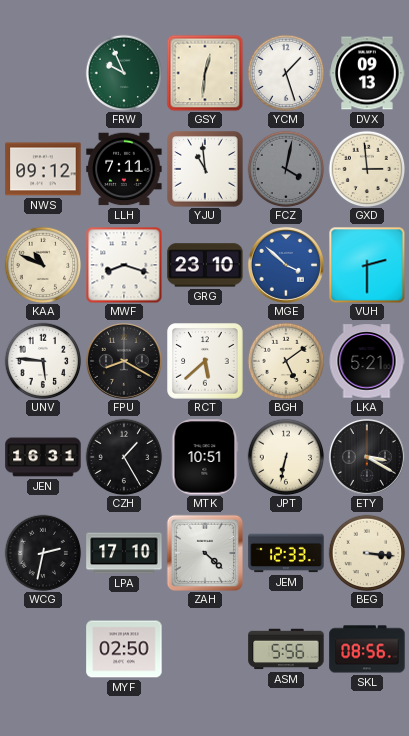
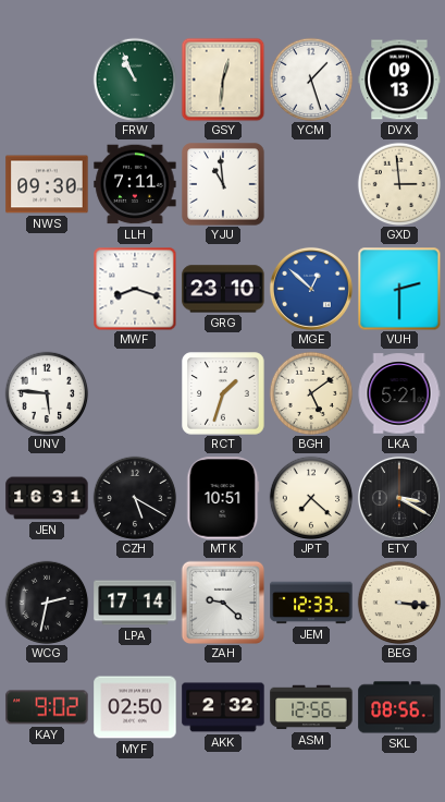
FRW: 9:56 -> 10:56 (135, 80)
NWS: 09:12 -> 09:30 (47, 184)
FCZ: 4:02 -> none (286, 169)
KAA: 10:49 -> none (43, 265)
MGE: 3:52 -> 12:52 (311, 289)
FPU: 8:20 -> none (124, 361)
RCT: 5:38 -> 1:33 (223, 393)
CZH: 1:25 -> 5:20 (135, 498)
JPT: 6:32 -> 7:22 (311, 498)
LPA: 17:10 -> 17:14 (135, 603)
ZAH: 4:22 -> 9:22 (222, 601)
KAY: none -> 9:02 (47, 707)
AKK: none -> 2:32 (223, 707)
ASM: 5:56 -> 12:56 (311, 707)
